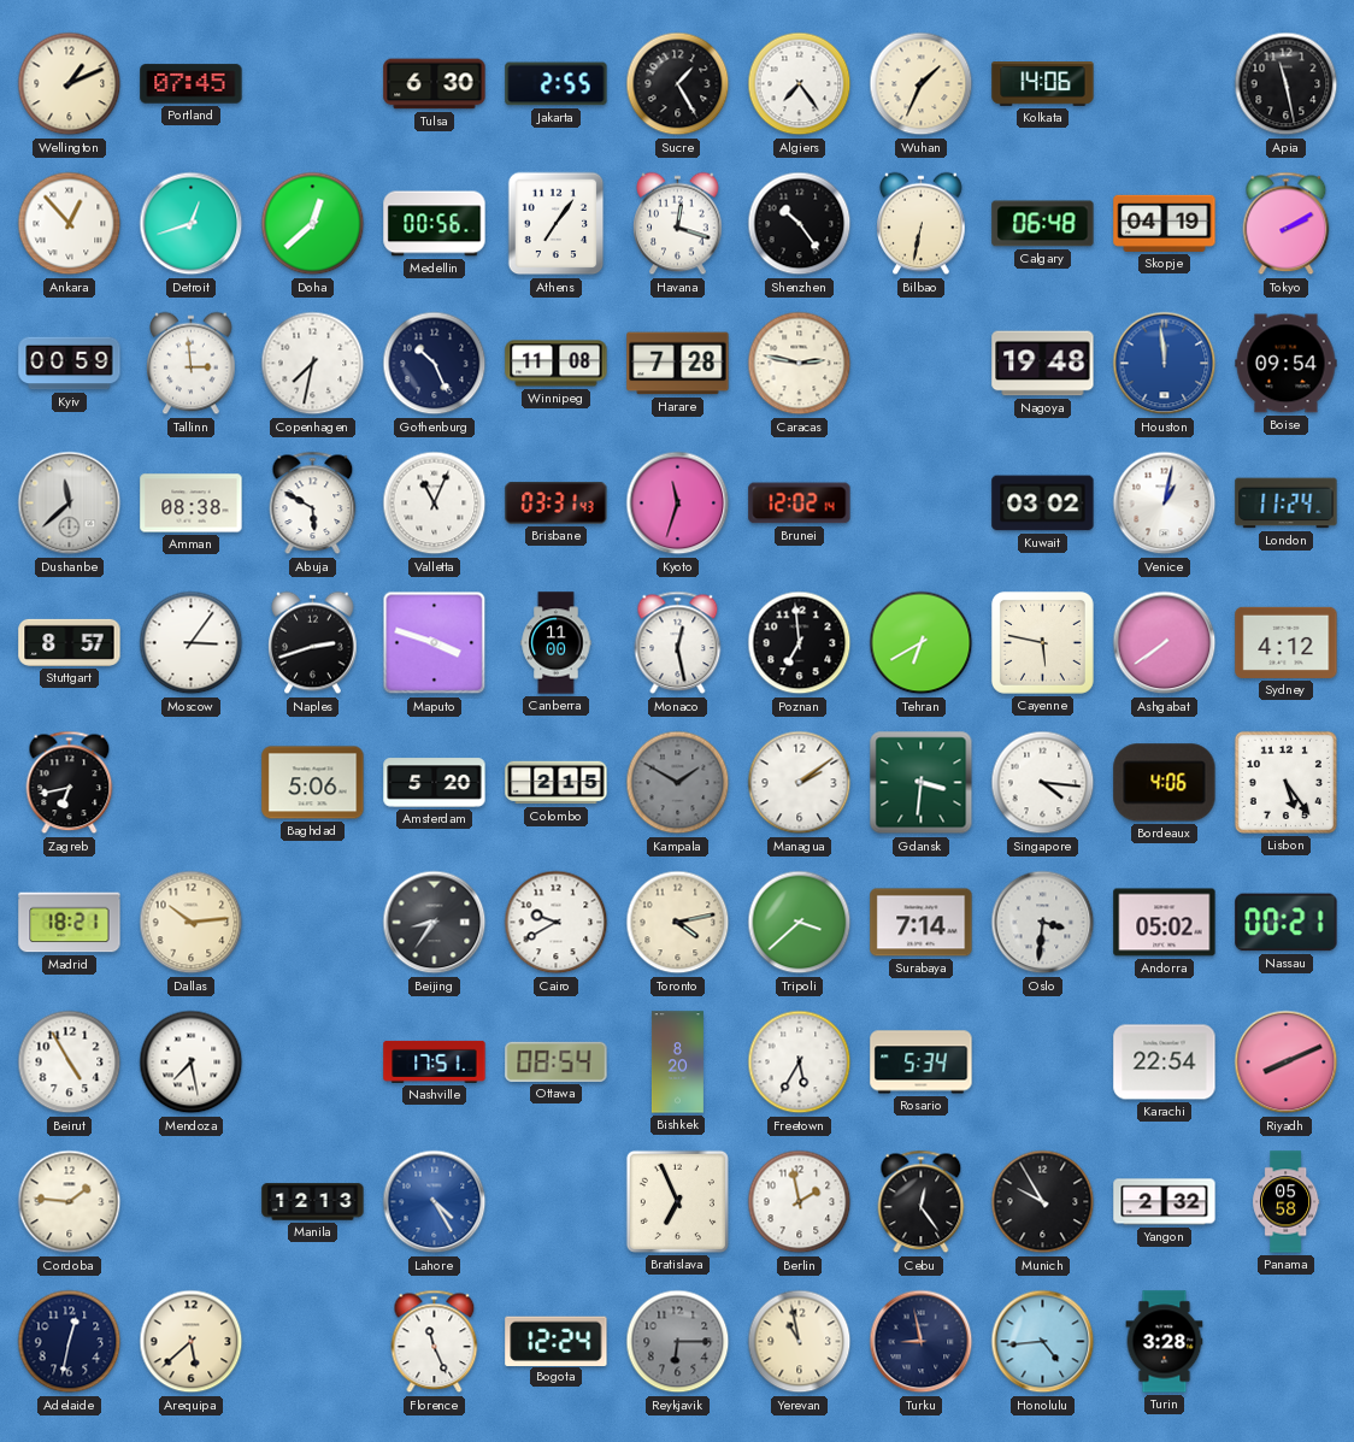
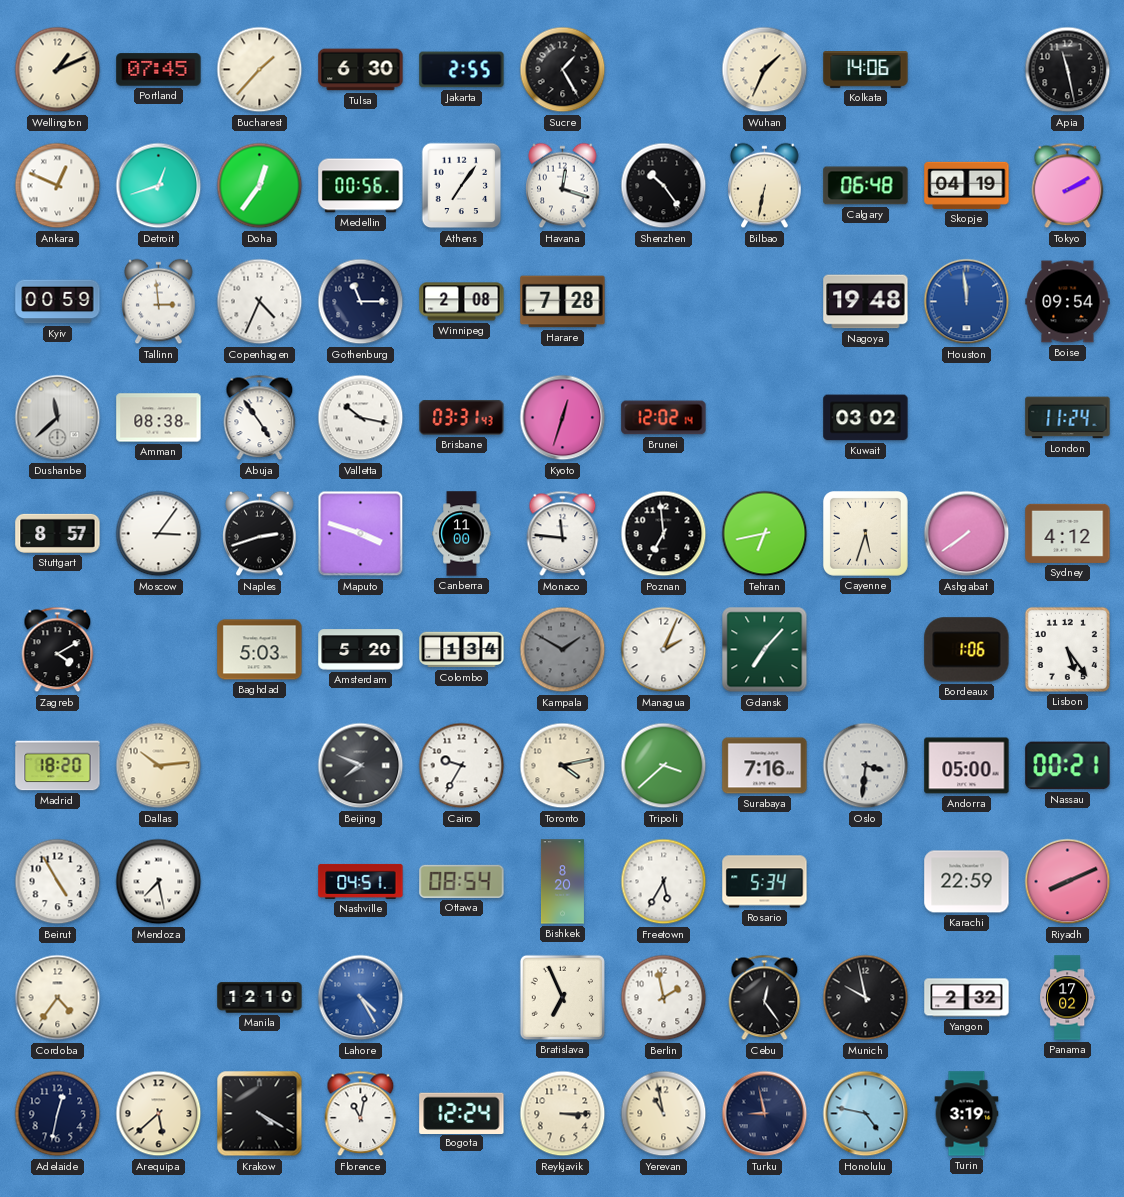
Bucharest: none -> 1:37 (260, 70)
Algiers: 7:24 -> none (800, 84)
Ankara: 12:53 -> 12:49 (58, 186)
Doha: 12:38 -> 12:36 (260, 186)
Copenhagen: 7:32 -> 4:34 (260, 302)
Gothenburg: 10:26 -> 11:15 (361, 302)
Winnipeg: 11:08 -> 2:08 (462, 302)
Caracas: 2:47 -> none (800, 364)
Abuja: 5:50 -> 4:54 (260, 418)
Valletta: 11:04 -> 10:17 (361, 418)
Kyoto: 11:33 -> 12:33 (563, 418)
Venice: 1:02 -> none (1165, 504)
Monaco: 12:28 -> 11:46 (563, 534)
Tehran: 6:40 -> 6:43 (765, 534)
Cayenne: 5:47 -> 5:33 (865, 533)
Zagreb: 6:43 -> 4:10 (58, 650)
Baghdad: 5:06 -> 5:03 (260, 650)
Colombo: 2:15 -> 1:34 (462, 650)
Managua: 2:09 -> 2:04 (664, 650)
Gdansk: 3:31 -> 7:07 (765, 650)
Singapore: 4:16 -> none (1043, 783)
Bordeaux: 4:06 -> 1:06 (967, 650)
Madrid: 18:21 -> 18:20 (58, 766)
Beijing: 8:36 -> 7:49 (361, 766)
Cairo: 9:40 -> 9:35 (462, 766)
Surabaya: 7:14 -> 7:16 (765, 766)
Andorra: 05:02 -> 05:00 (967, 766)
Nashville: 17:51 -> 04:51 (361, 881)
Karachi: 22:54 -> 22:59 (967, 882)
Cordoba: 1:46 -> 4:36 (58, 998)
Manila: 12:13 -> 12:10 (260, 998)
Munich: 9:55 -> 9:58 (866, 998)
Panama: 05:58 -> 17:02 (1068, 998)
Krakow: none -> 4:20 (260, 1114)
Florence: 11:26 -> 11:02 (361, 1114)
Reykjavik: 6:15 -> 3:15 (563, 1114)
Reykjavik dial: grey -> cream (563, 1114)
Honolulu: 4:44 -> 4:47 (866, 1114)
Turin: 3:28 -> 3:19 (967, 1114)
